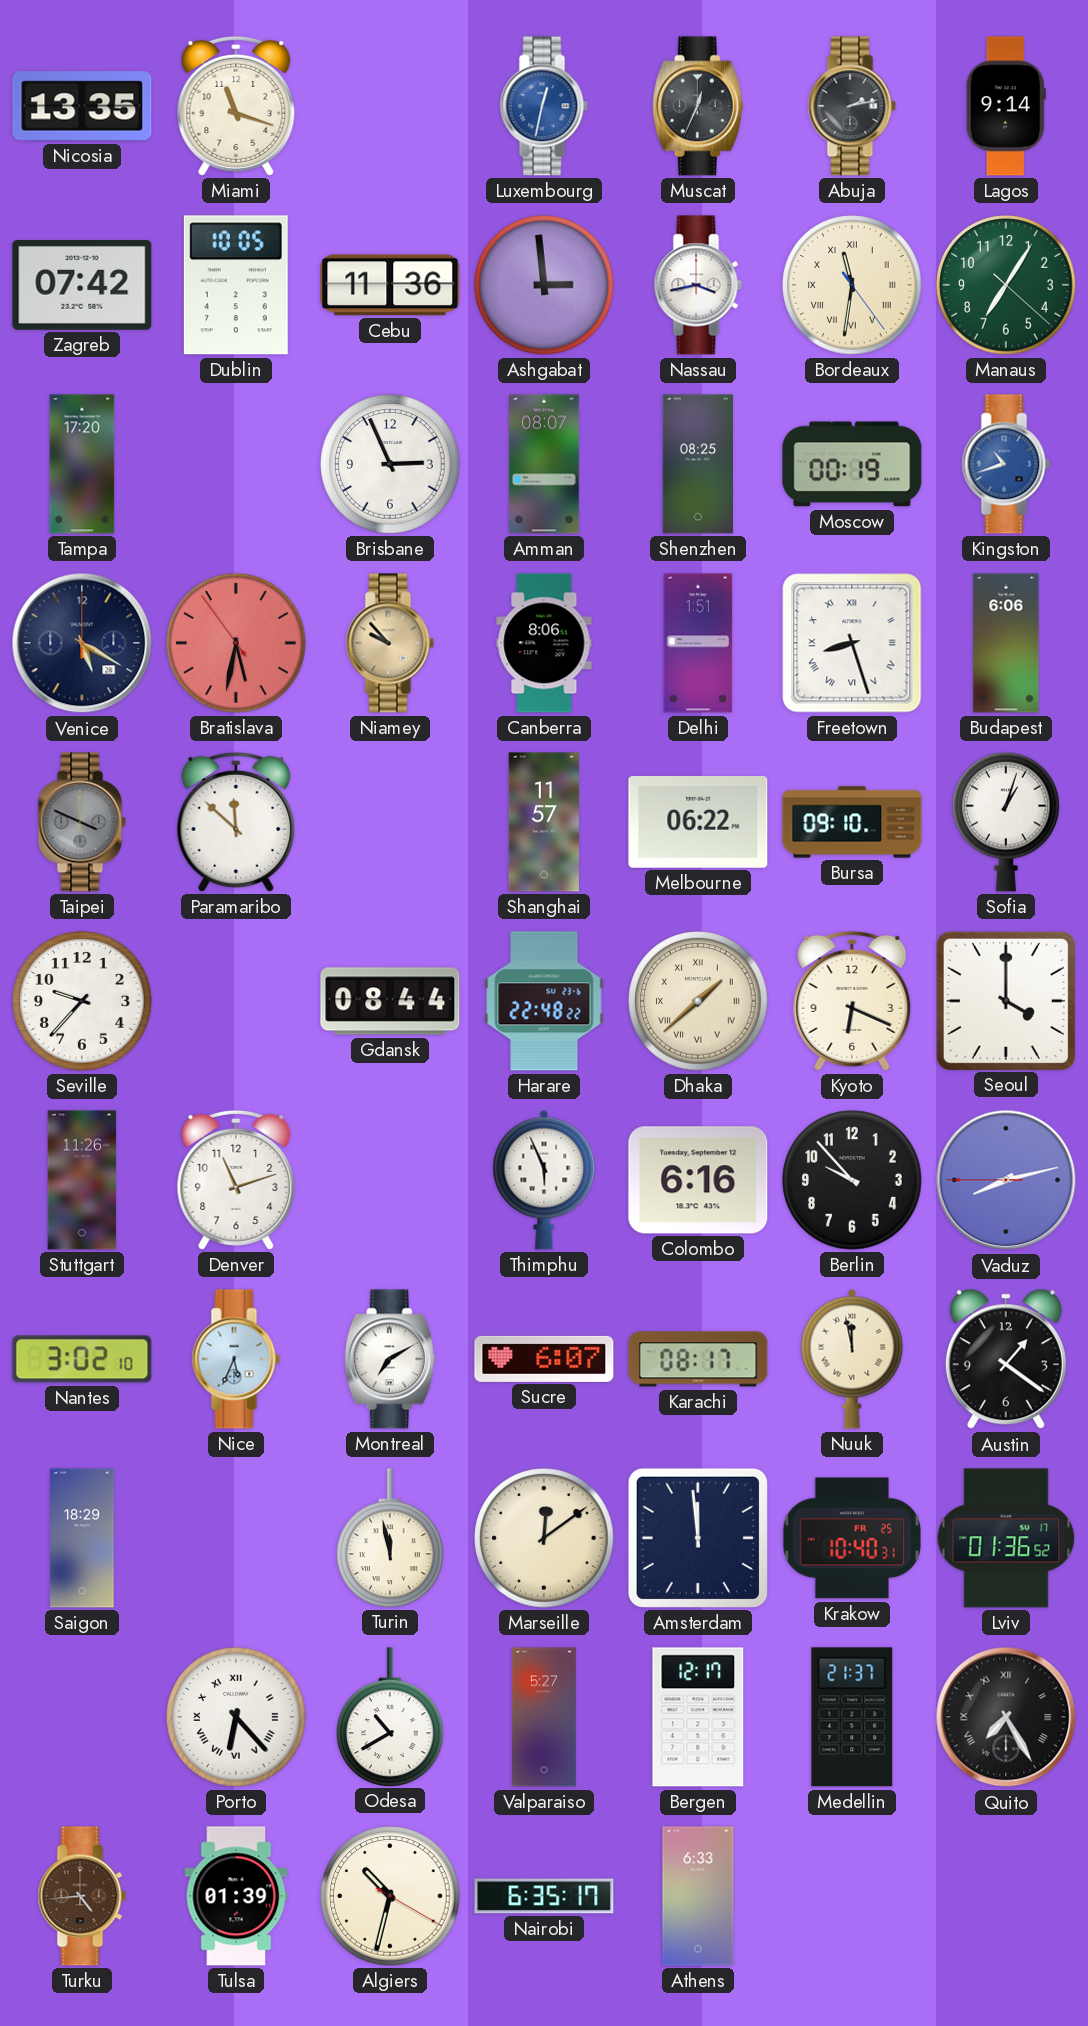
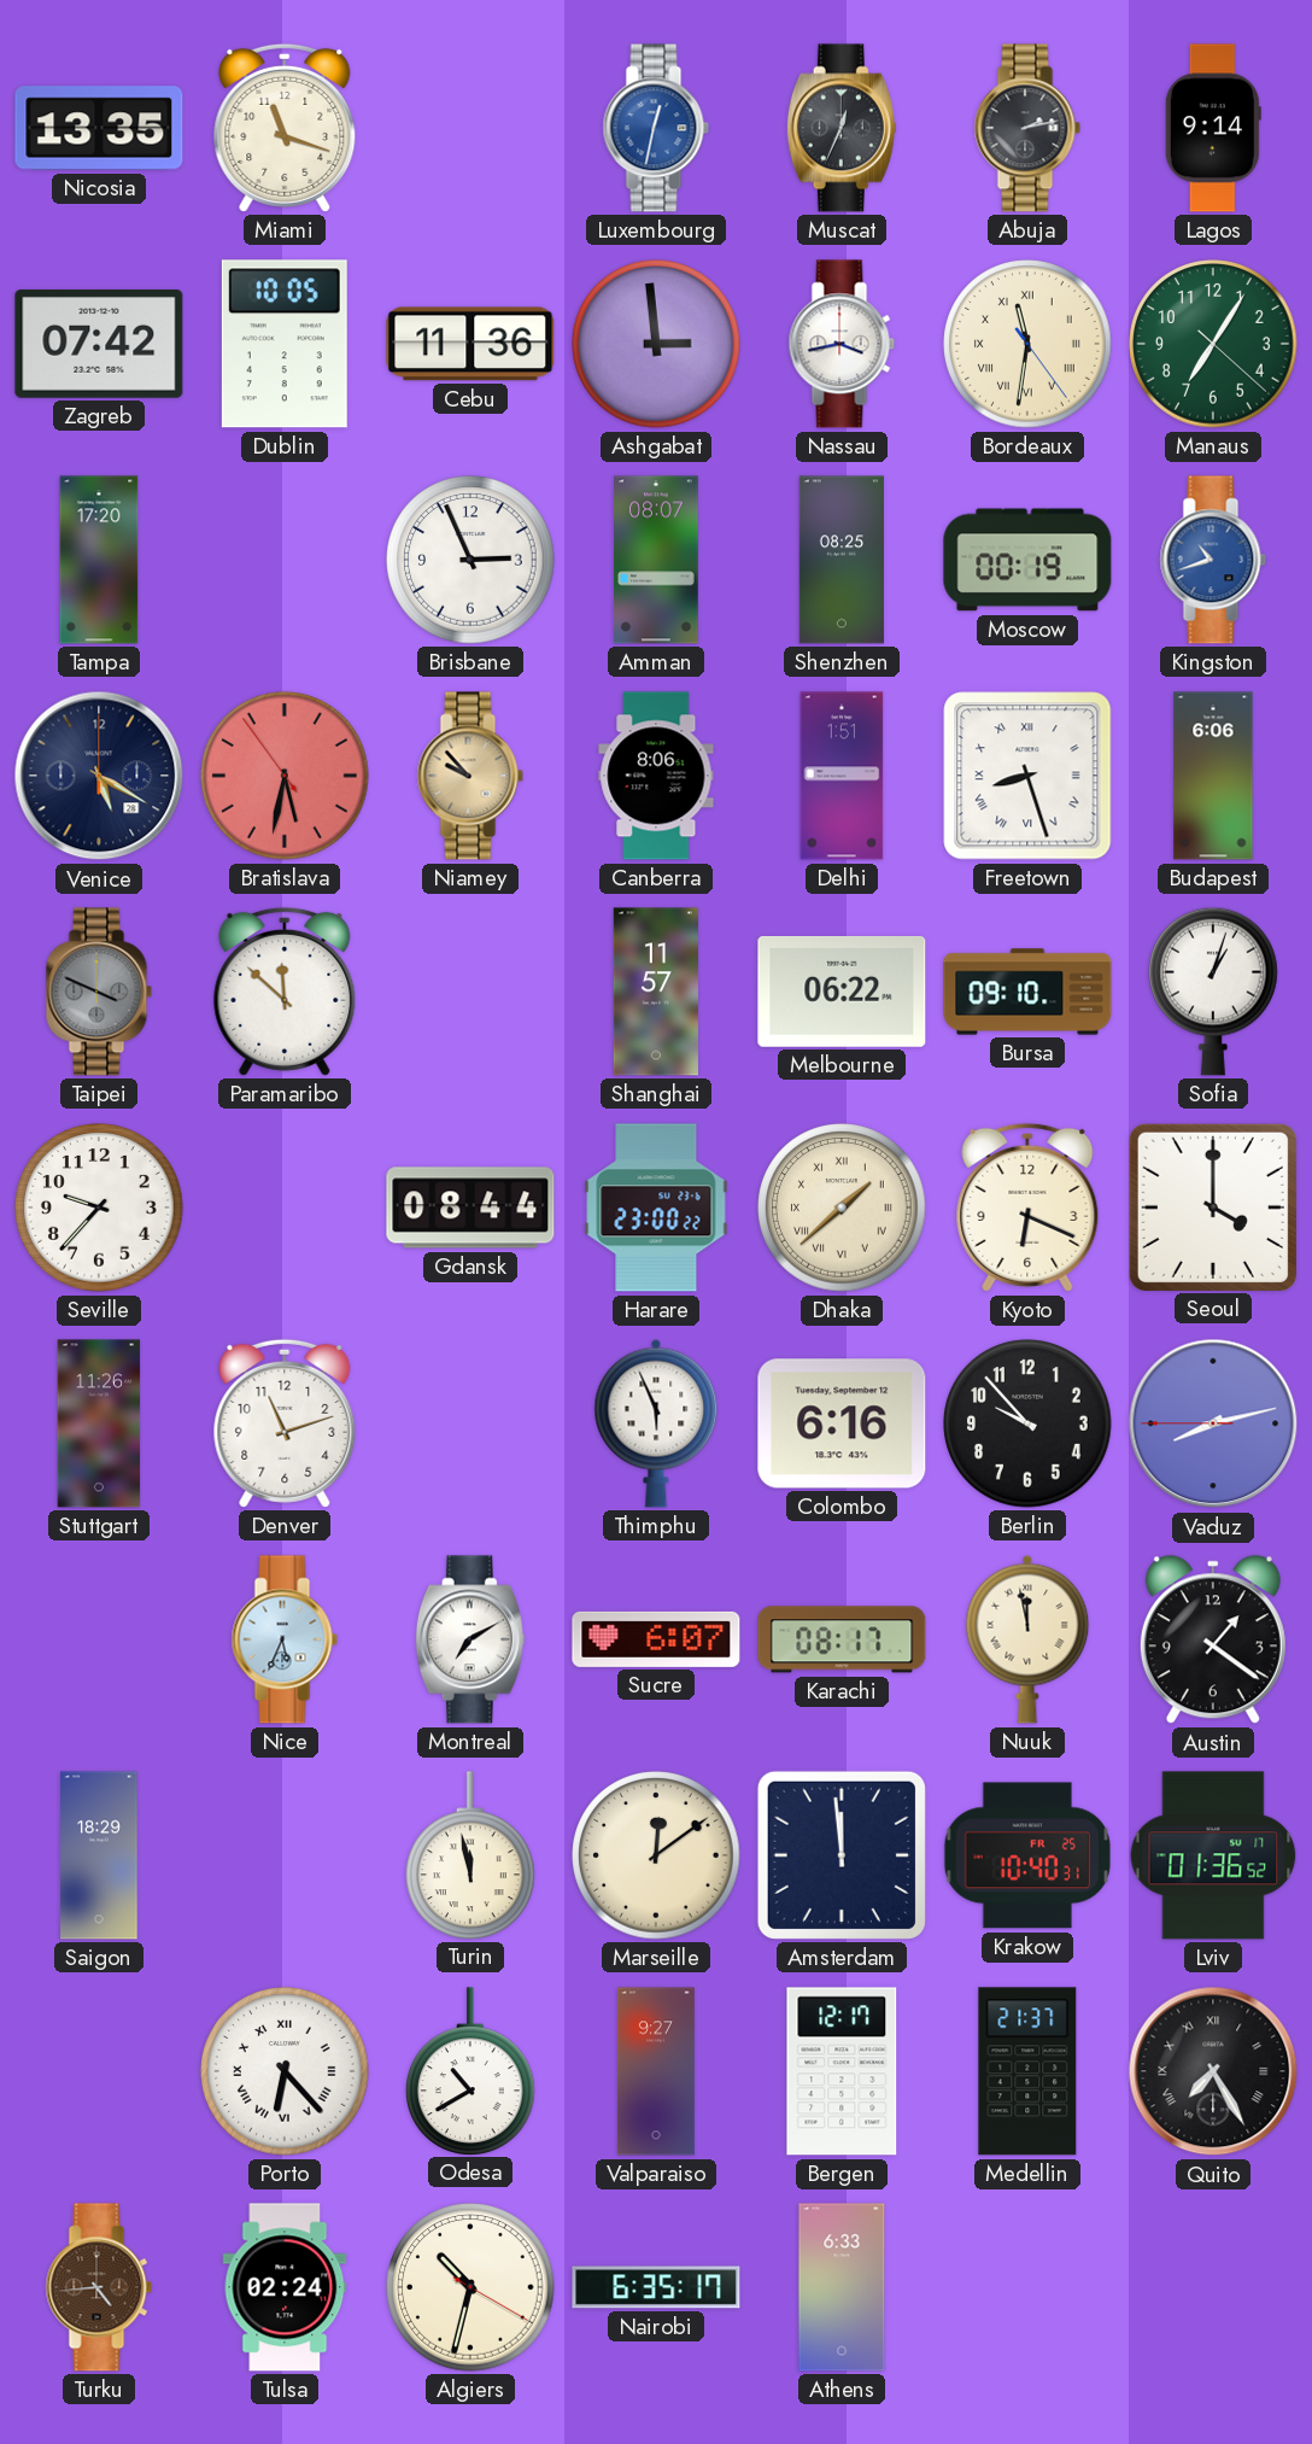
Harare: 22:48 -> 23:00 (656, 1208)
Nantes: 3:02 -> none (82, 1359)
Valparaiso: 5:27 -> 9:27 (656, 2071)
Tulsa: 01:39 -> 02:24 (285, 2287)
